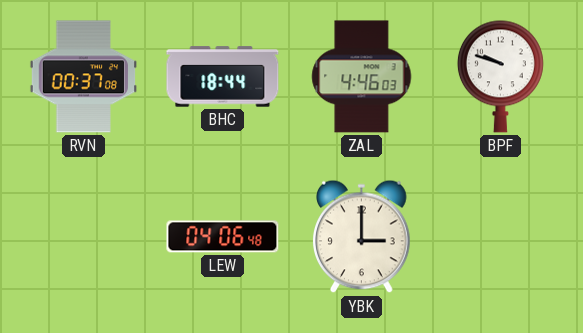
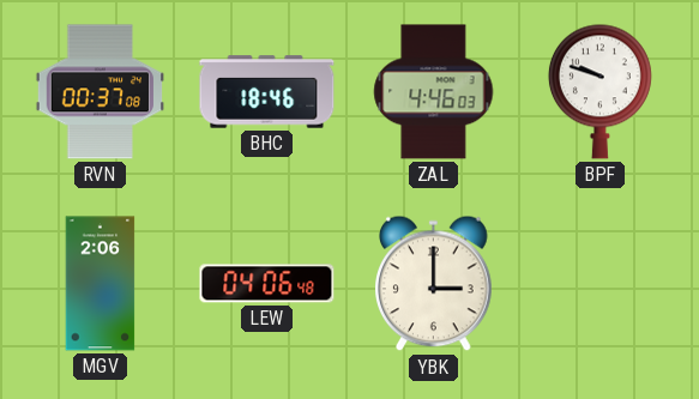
BHC: 18:44 -> 18:46 (267, 92)
MGV: none -> 2:06 (101, 284)
